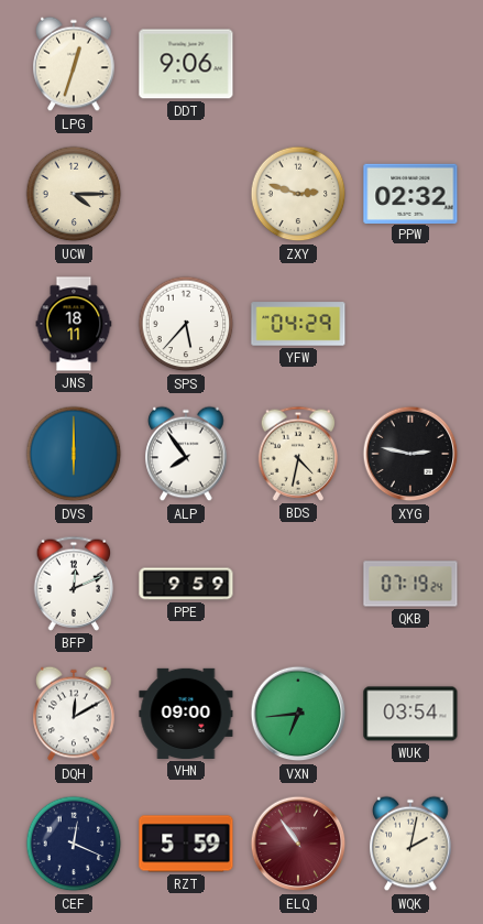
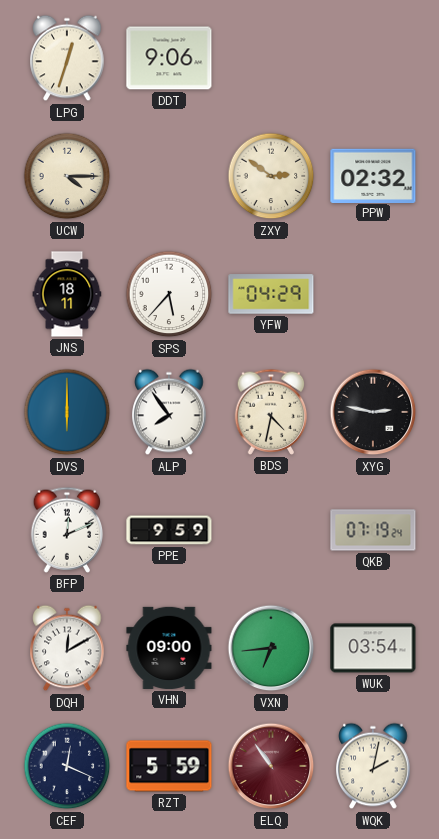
ZXY: 2:48 -> 2:51 (271, 176)
